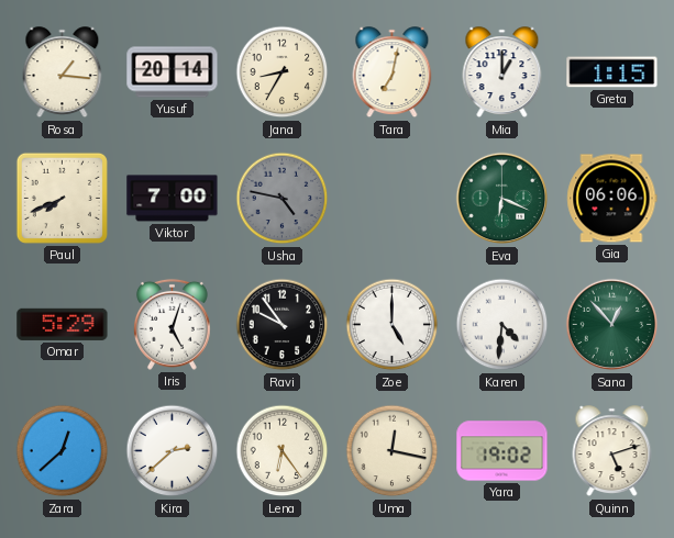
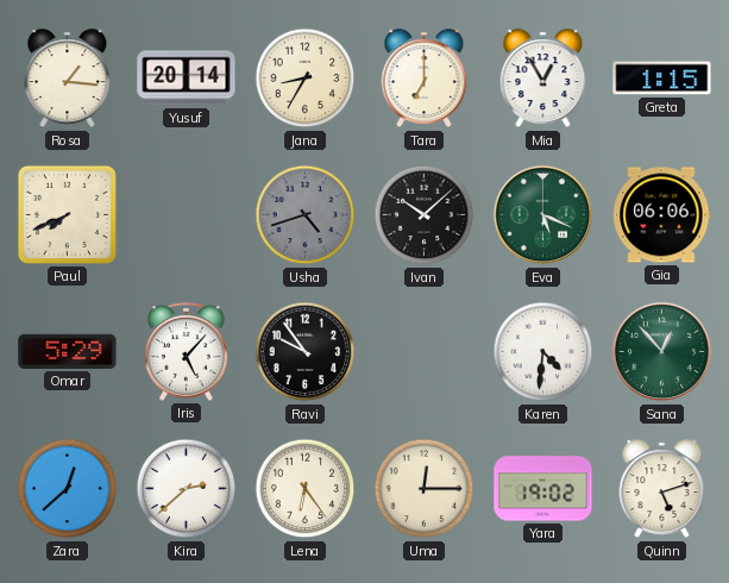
Tara: 7:02 -> 7:00 (425, 79)
Mia: 1:00 -> 12:55 (543, 79)
Viktor: 7:00 -> none (173, 199)
Usha: 4:47 -> 4:42 (306, 215)
Ivan: none -> 10:08 (425, 215)
Eva: 6:19 -> 5:19 (543, 215)
Iris: 5:03 -> 5:07 (186, 351)
Zoe: 5:00 -> none (393, 325)
Uma: 12:17 -> 12:15 (425, 489)
